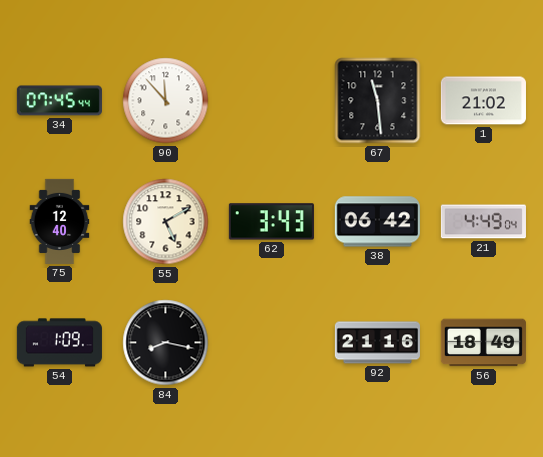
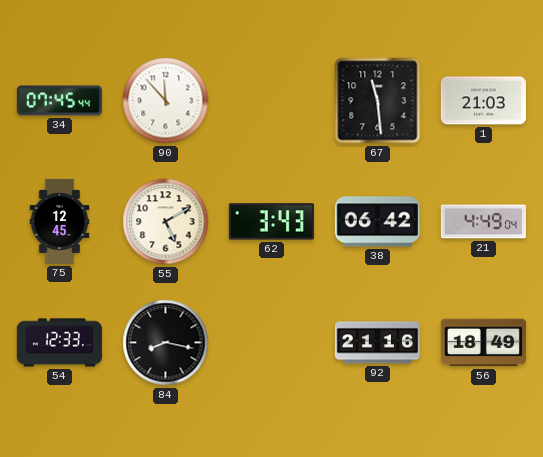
1: 21:02 -> 21:03 (483, 101)
75: 12:40 -> 12:45 (60, 221)
54: 1:09 -> 12:33 (59, 343)
